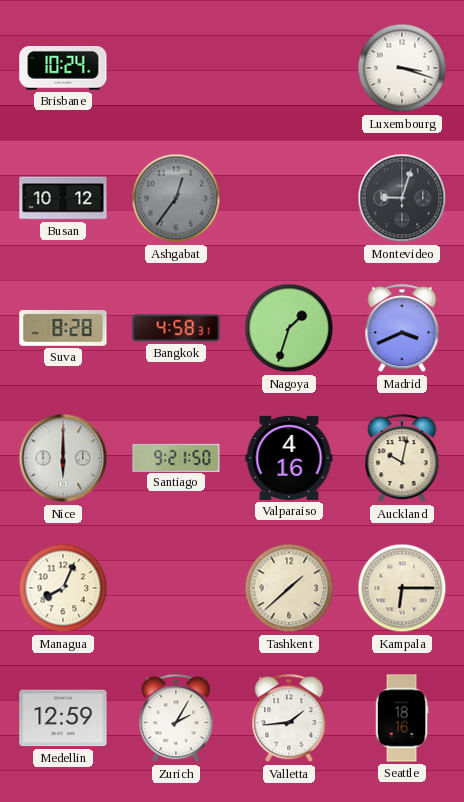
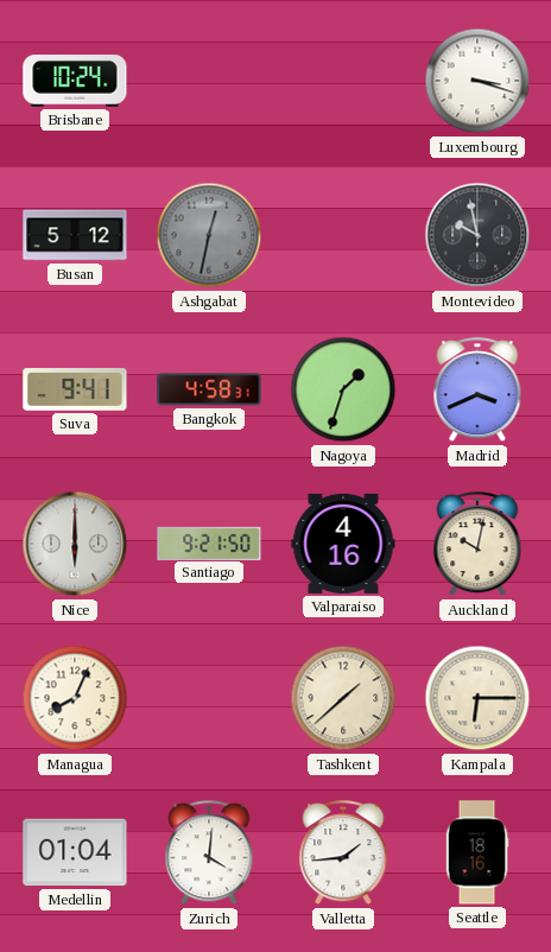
Busan: 10:12 -> 5:12 (75, 235)
Ashgabat: 12:36 -> 12:32 (209, 235)
Montevideo: 9:03 -> 9:58 (477, 235)
Suva: 8:28 -> 9:41 (75, 391)
Medellin: 12:59 -> 01:04 (75, 852)
Zurich: 2:05 -> 4:01 (209, 853)
